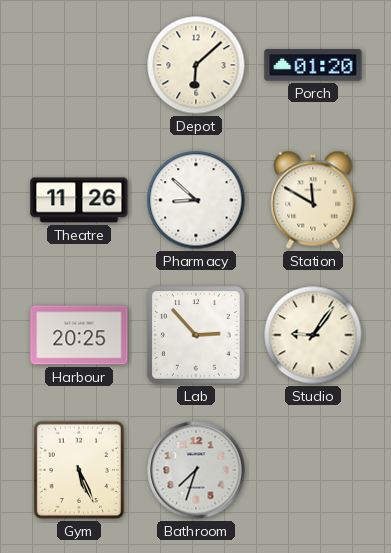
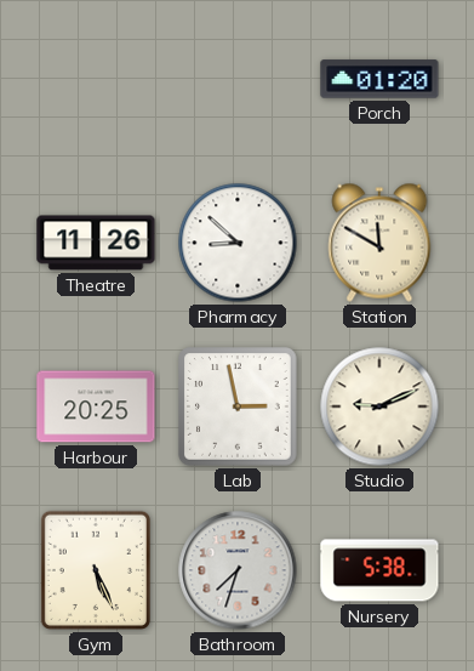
Depot: 6:08 -> none (196, 65)
Lab: 2:53 -> 2:58 (239, 408)
Studio: 9:06 -> 9:11 (379, 406)
Nursery: none -> 5:38 (379, 570)
